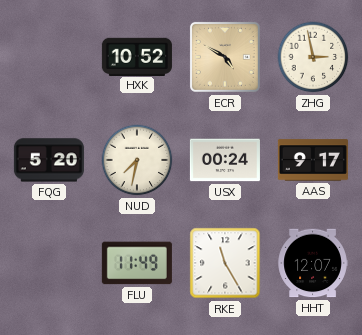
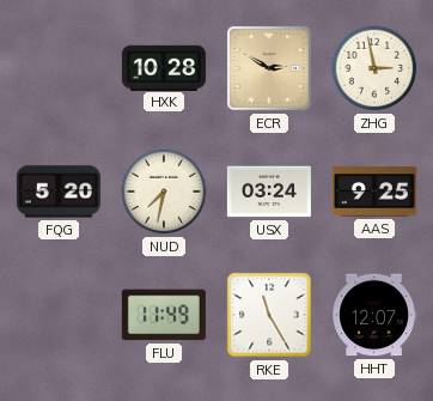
HXK: 10:52 -> 10:28 (164, 67)
ECR: 4:50 -> 2:50 (269, 68)
USX: 00:24 -> 03:24 (269, 192)
AAS: 9:17 -> 9:25 (374, 192)
